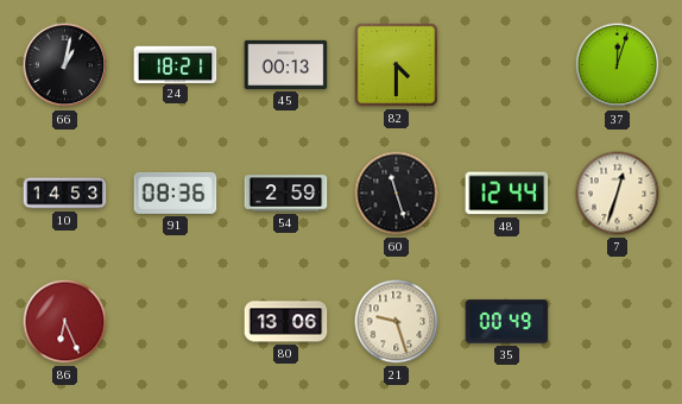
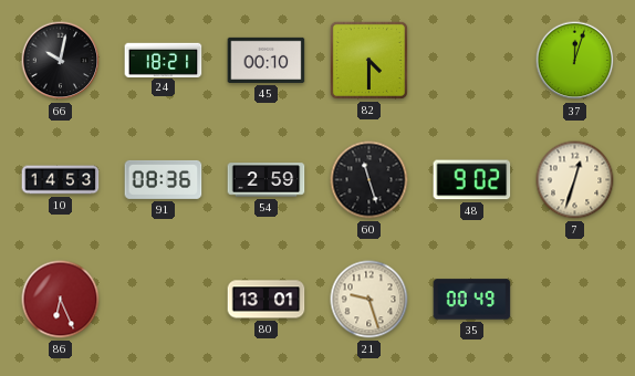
66: 1:02 -> 10:02 (61, 61)
45: 00:13 -> 00:10 (267, 60)
48: 12:44 -> 9:02 (472, 180)
80: 13:06 -> 13:01 (267, 300)
